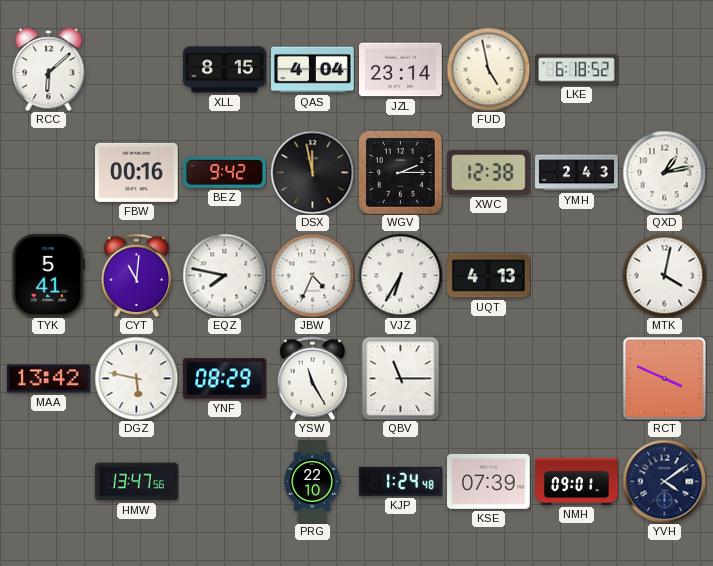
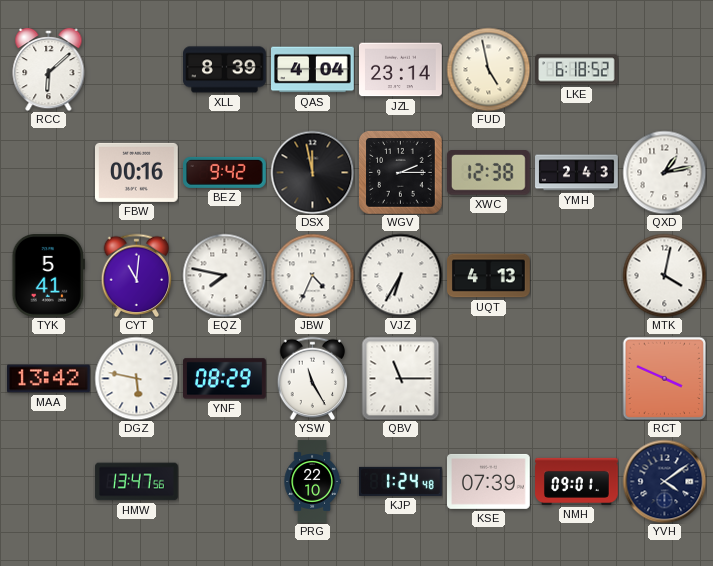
XLL: 8:15 -> 8:39 (225, 70)
